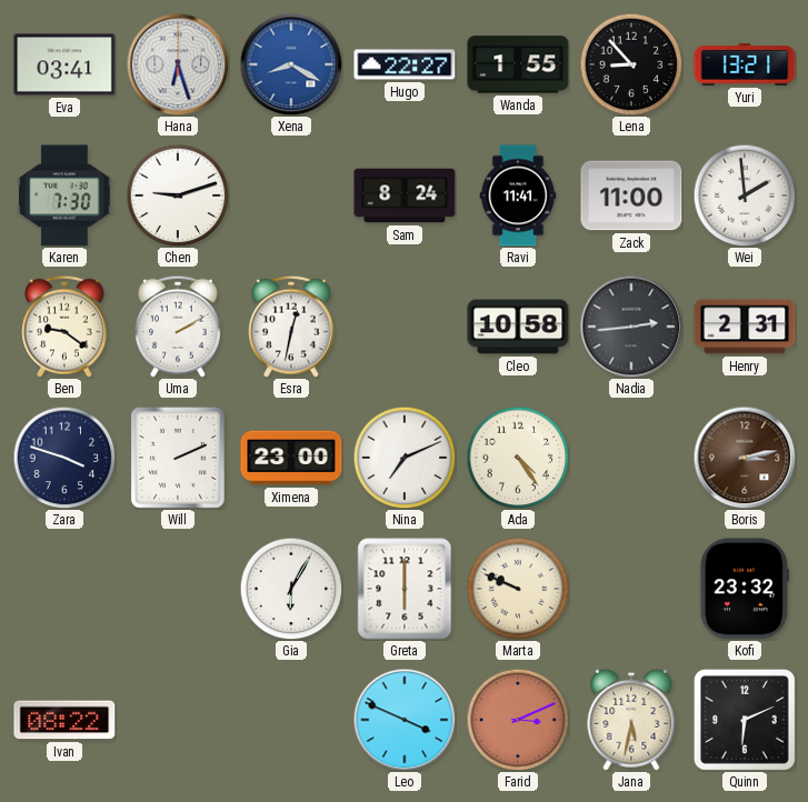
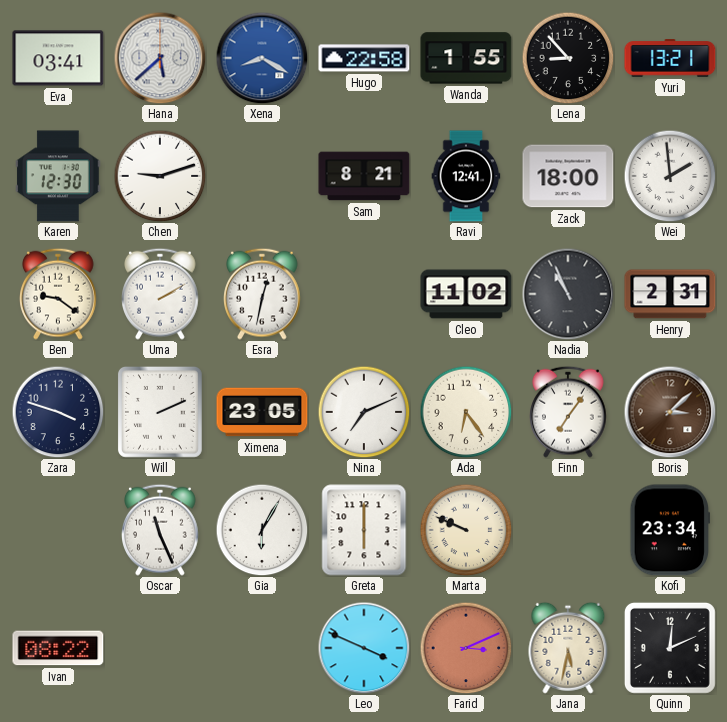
Hana: 6:27 -> 5:38 (160, 58)
Hugo: 22:27 -> 22:58 (364, 58)
Karen: 7:30 -> 12:30 (58, 176)
Sam: 8:24 -> 8:21 (364, 176)
Ravi: 11:41 -> 12:41 (466, 176)
Zack: 11:00 -> 18:00 (568, 176)
Cleo: 10:58 -> 11:02 (466, 294)
Nadia: 2:44 -> 10:56 (568, 294)
Ximena: 23:00 -> 23:05 (262, 412)
Ada: 4:24 -> 6:24 (466, 412)
Finn: none -> 7:06 (569, 412)
Boris: 3:13 -> 3:08 (670, 412)
Oscar: none -> 11:26 (161, 530)
Kofi: 23:32 -> 23:34 (669, 530)
Quinn: 6:11 -> 12:11 (670, 648)
